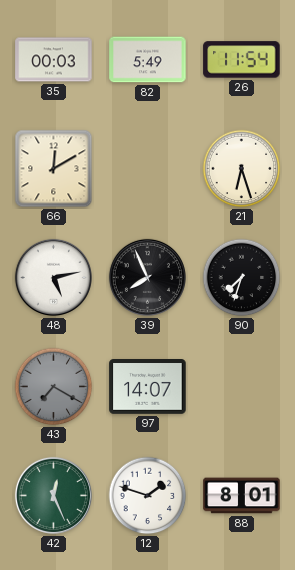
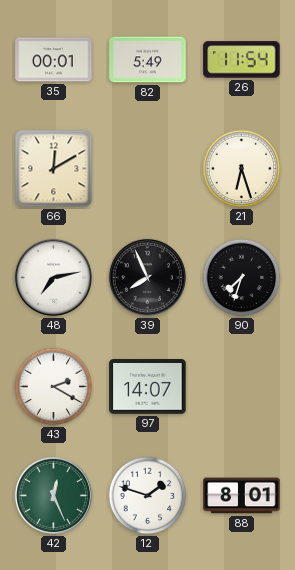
35: 00:03 -> 00:01 (54, 60)
48: 5:13 -> 7:13 (53, 277)
43: 7:20 -> 2:20 (54, 387)
43 dial: grey -> white (54, 387)
